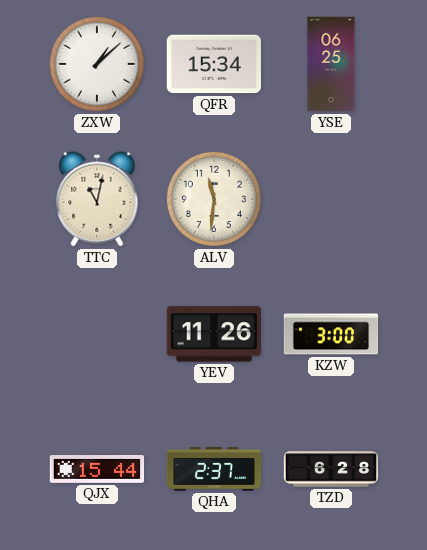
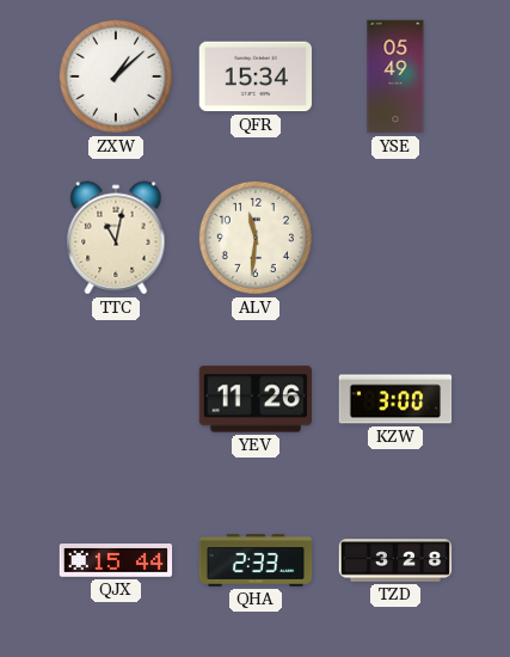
YSE: 06:25 -> 05:49 (395, 76)
QHA: 2:37 -> 2:33 (256, 560)
TZD: 6:28 -> 3:28 (395, 560)
